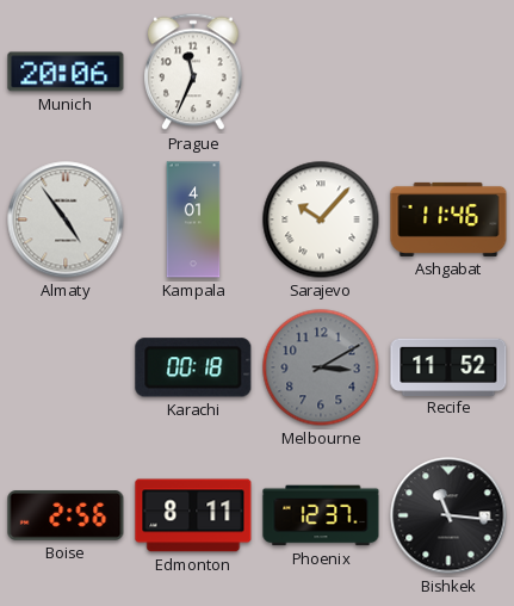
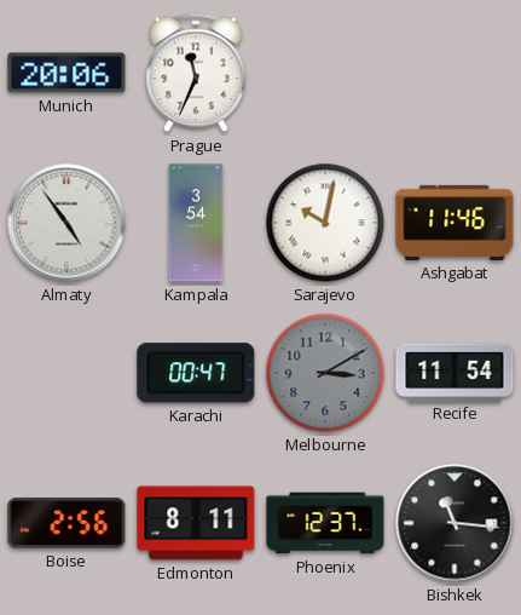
Kampala: 4:01 -> 3:54 (196, 223)
Sarajevo: 10:07 -> 10:02 (325, 223)
Karachi: 00:18 -> 00:47 (196, 373)
Recife: 11:52 -> 11:54 (455, 372)
